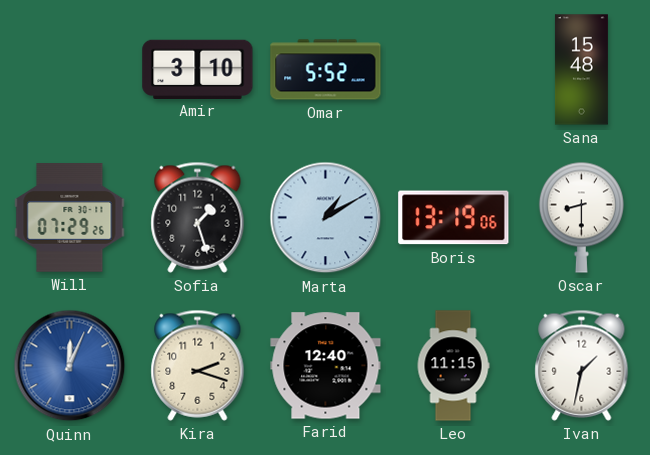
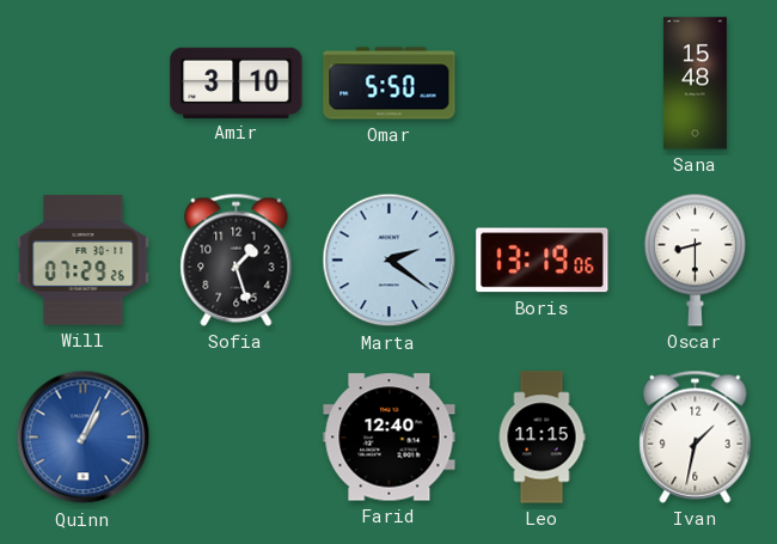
Omar: 5:52 -> 5:50 (390, 84)
Marta: 1:10 -> 2:21 (390, 261)
Quinn: 12:04 -> 1:04 (84, 438)
Kira: 2:18 -> none (198, 365)
